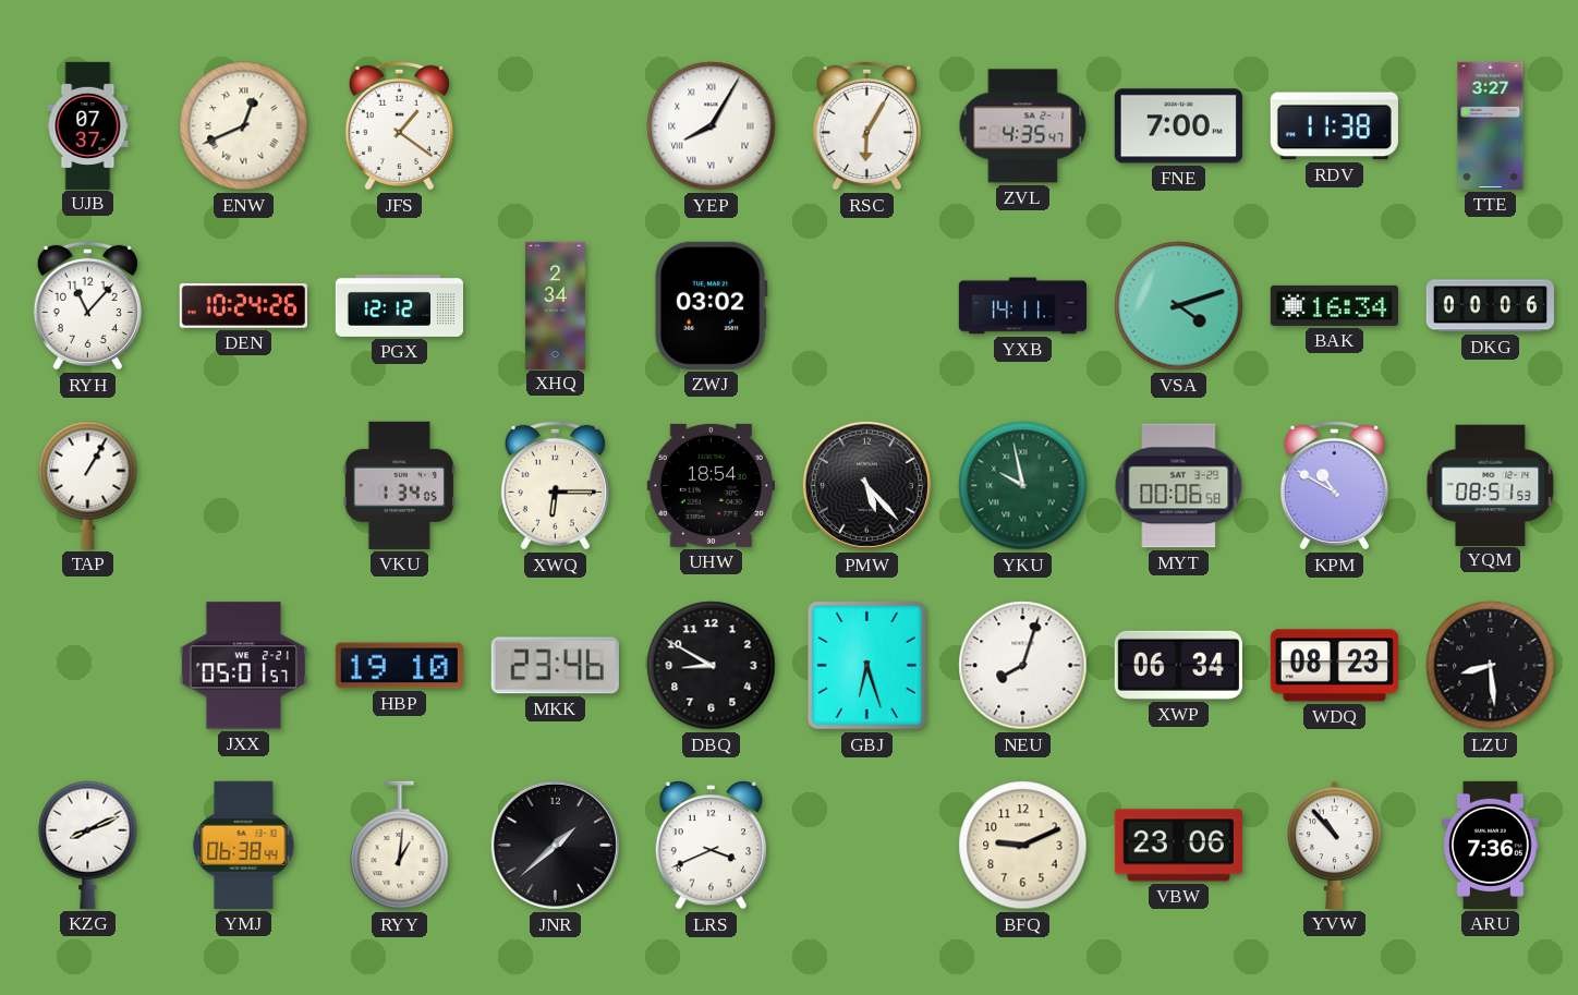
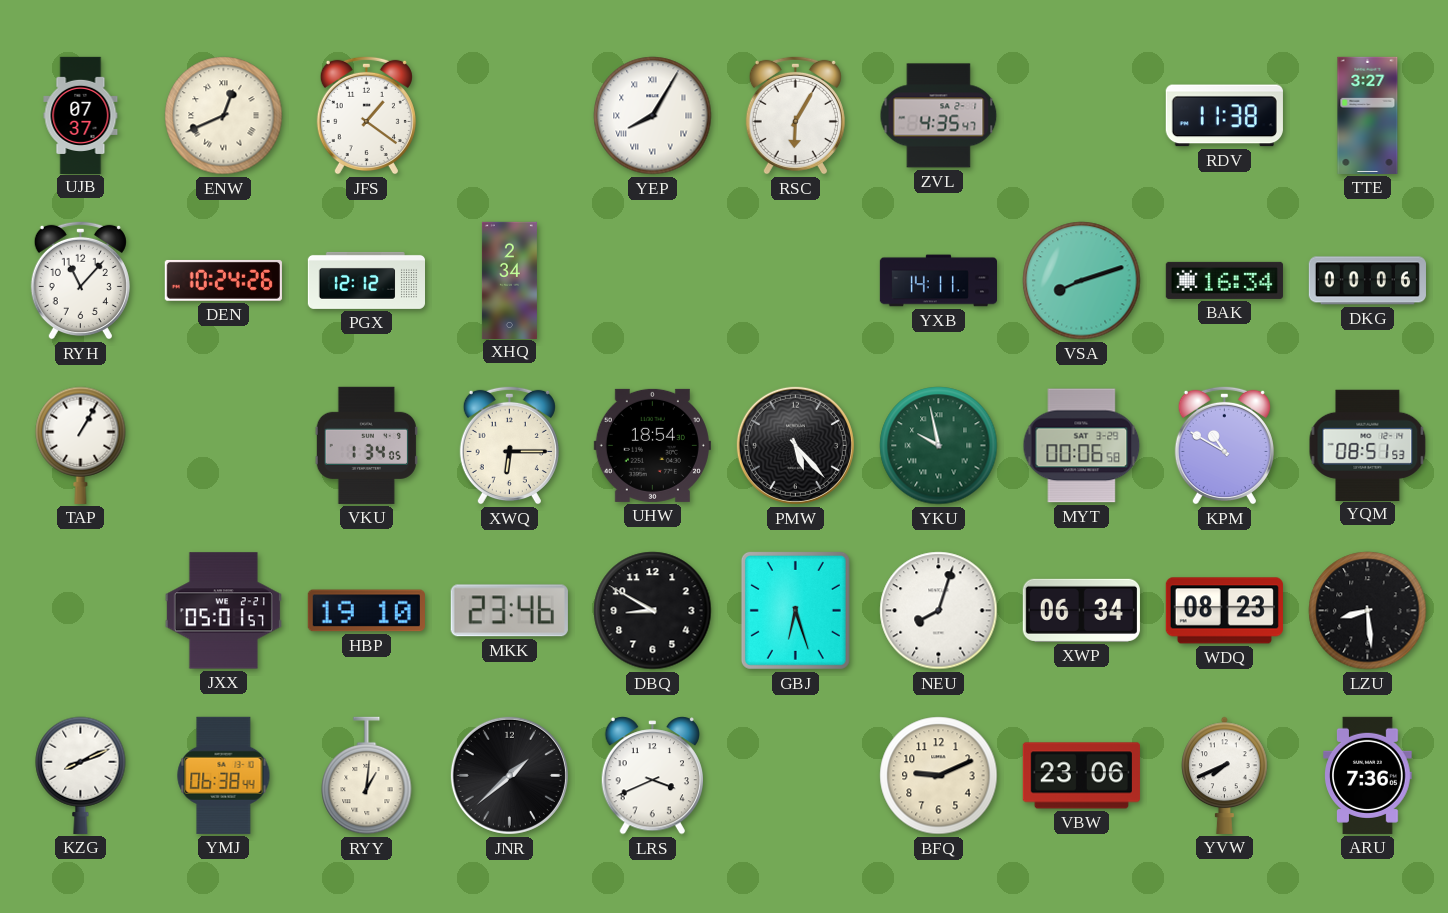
FNE: 7:00 -> none (1178, 126)
ZWJ: 03:02 -> none (711, 305)
VSA: 4:12 -> 8:12 (1082, 281)
YVW: 10:53 -> 7:41 (1225, 775)
